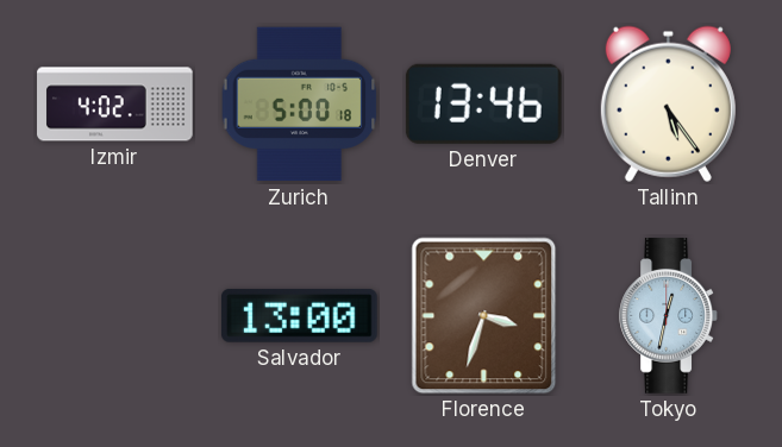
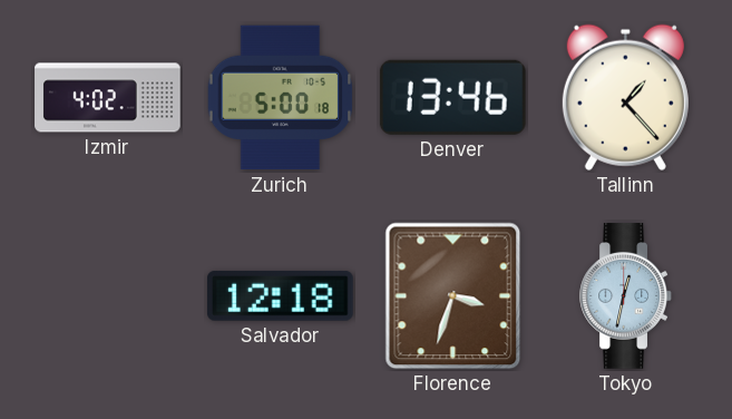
Tallinn: 5:24 -> 1:23 (625, 97)
Salvador: 13:00 -> 12:18 (280, 295)
